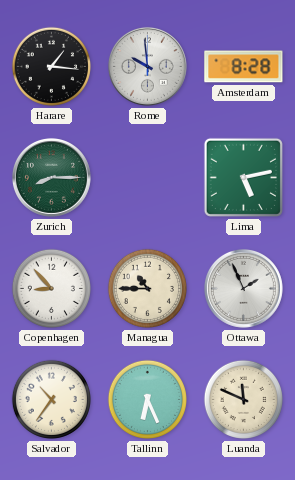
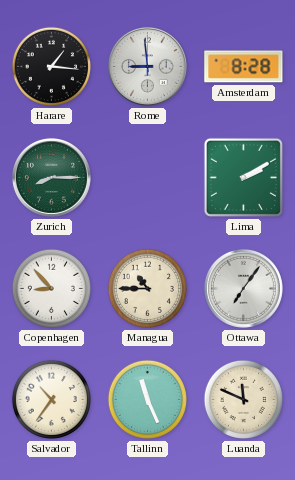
Rome: 9:59 -> 8:59 (147, 66)
Lima: 5:13 -> 2:10 (243, 177)
Ottawa: 1:56 -> 7:06 (243, 288)
Tallinn: 6:26 -> 11:26 (147, 399)
